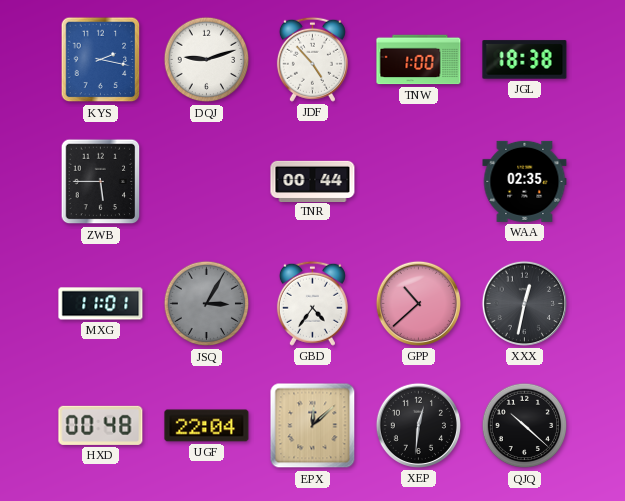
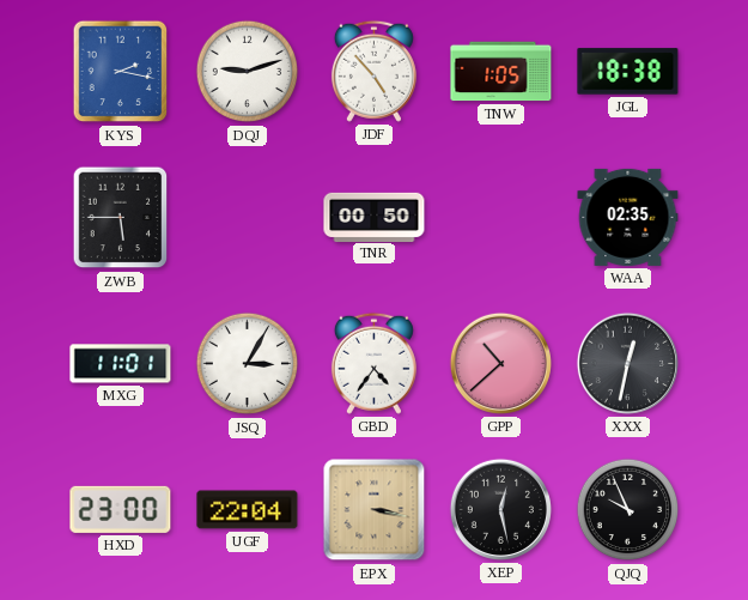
TNW: 1:00 -> 1:05 (501, 72)
TNR: 00:44 -> 00:50 (375, 217)
JSQ dial: grey -> white (248, 364)
HXD: 00:48 -> 23:00 (121, 509)
EPX: 12:08 -> 3:17 (375, 510)
XEP: 12:31 -> 12:28 (500, 509)
QJQ: 10:22 -> 9:56 (628, 510)
